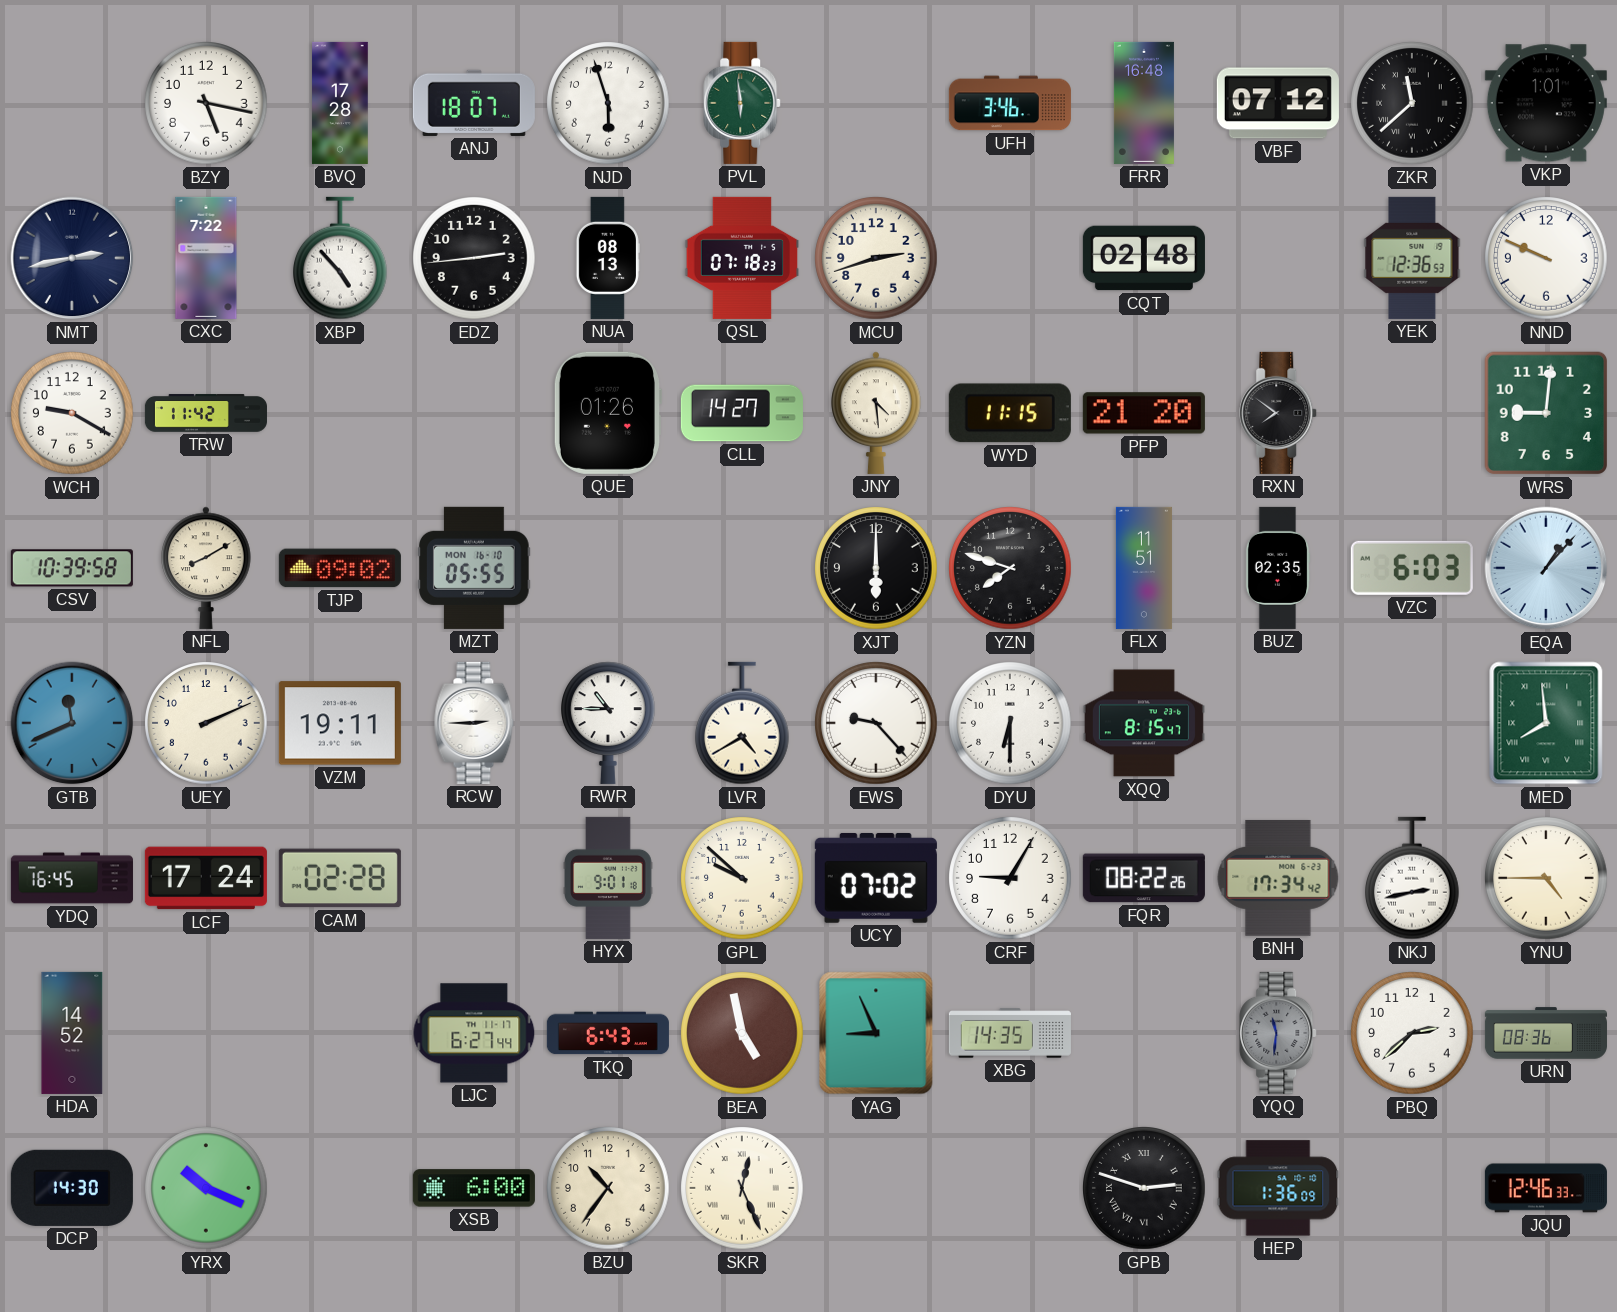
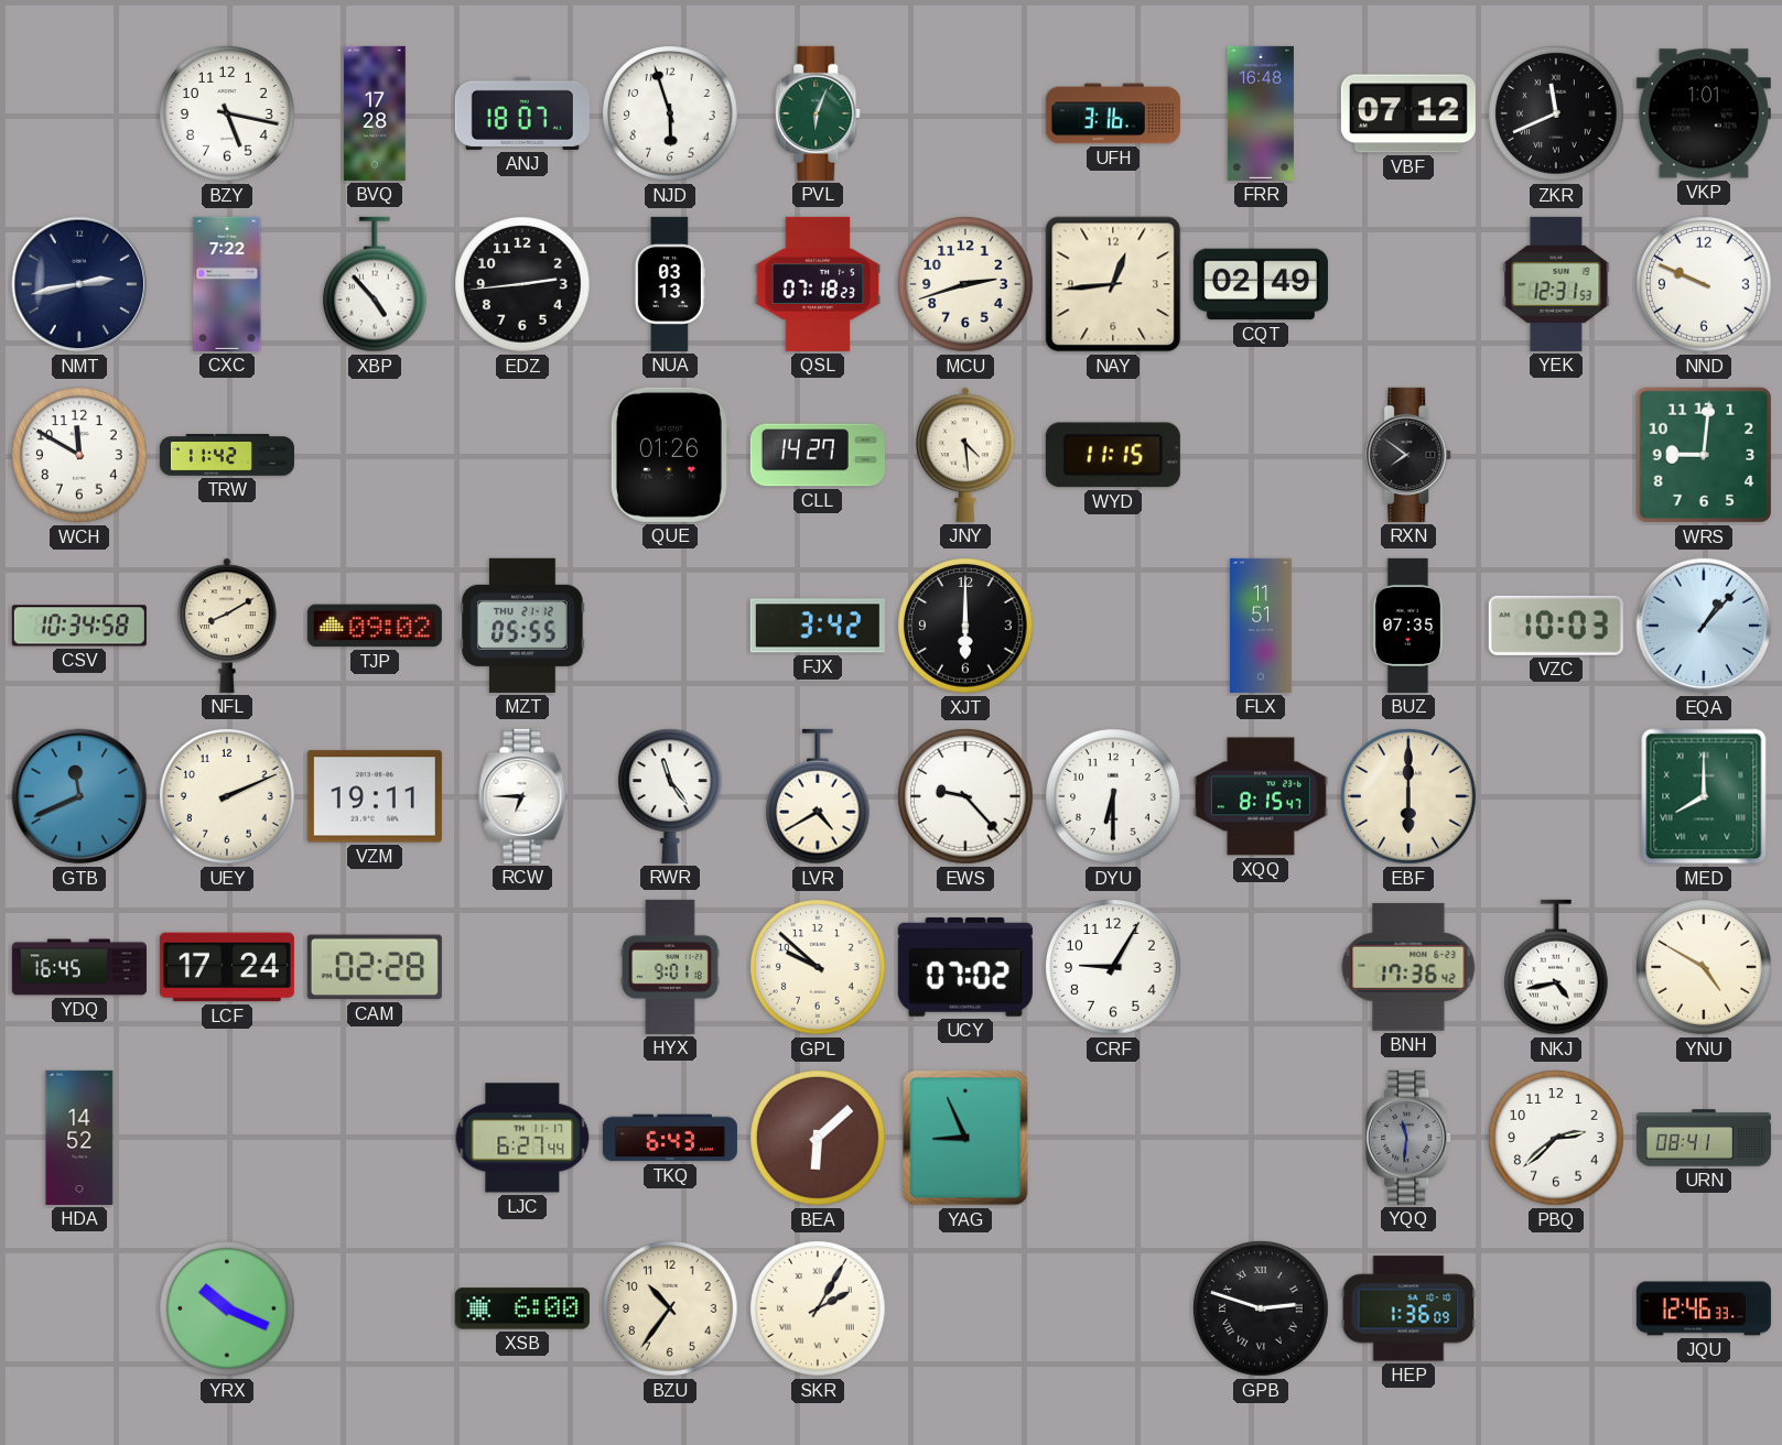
PVL: 5:59 -> 6:04 (819, 113)
UFH: 3:46 -> 3:16 (1113, 113)
ZKR: 11:38 -> 11:41 (1556, 113)
NUA: 08:13 -> 03:13 (670, 284)
NAY: none -> 12:44 (1113, 284)
CQT: 02:48 -> 02:49 (1261, 284)
YEK: 12:36 -> 12:31 (1556, 284)
WCH: 9:20 -> 11:50 (79, 455)
PFP: 21:20 -> none (1144, 413)
CSV: 10:39 -> 10:34 (79, 626)
MZT date: MON 16-10 -> THU 21-12 (523, 626)
FJX: none -> 3:42 (818, 626)
YZN: 7:48 -> none (1010, 568)
BUZ: 02:35 -> 07:35 (1408, 626)
VZC: 6:03 -> 10:03 (1556, 626)
RCW: 2:45 -> 6:45 (522, 796)
RWR: 10:45 -> 11:24 (671, 796)
EBF: none -> 6:00 (1408, 796)
MED: 7:59 -> 8:00 (1704, 796)
FQR: 08:22 -> none (1144, 878)
BNH: 17:34 -> 17:36 (1408, 967)
NKJ: 2:43 -> 4:43 (1557, 967)
YNU: 4:45 -> 4:50 (1704, 967)
BEA: 4:58 -> 6:08 (818, 1138)
XBG: 14:35 -> none (1010, 1033)
URN: 08:36 -> 08:41 (1704, 1138)
DCP: 14:30 -> none (72, 1188)
SKR: 12:26 -> 2:05 (818, 1308)
